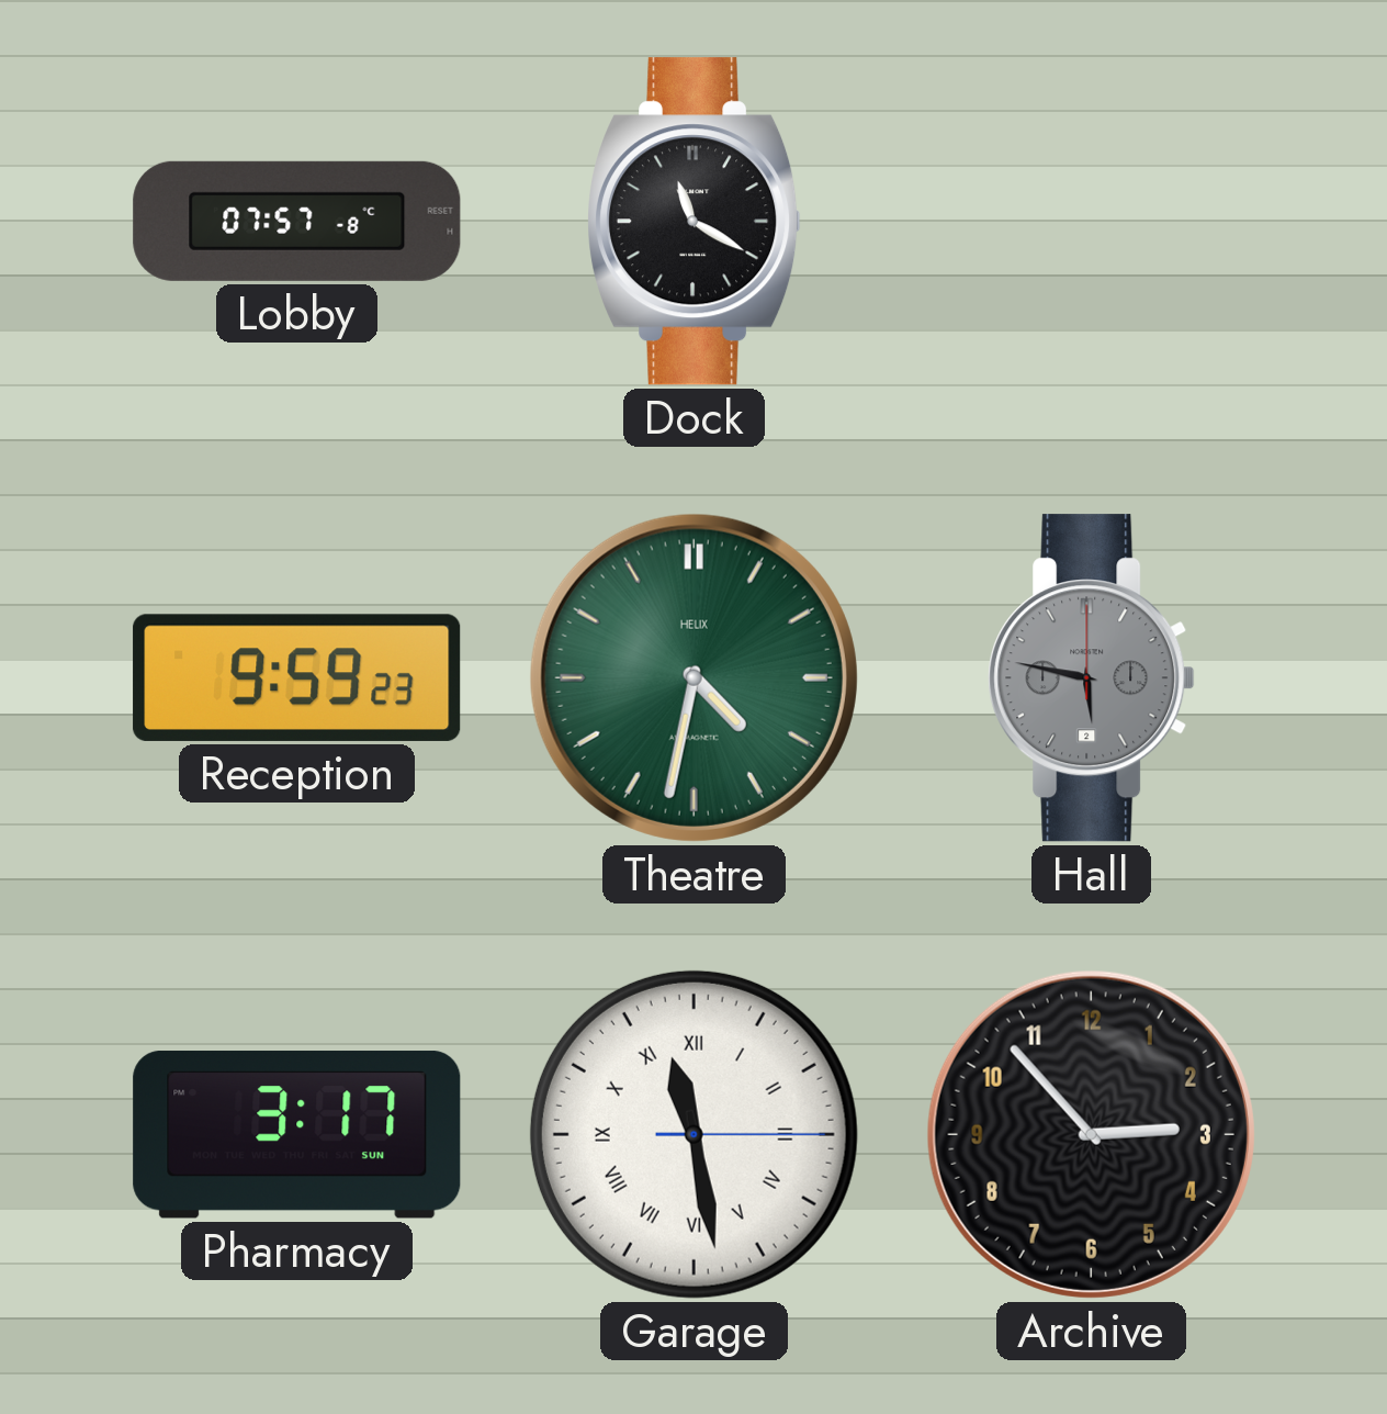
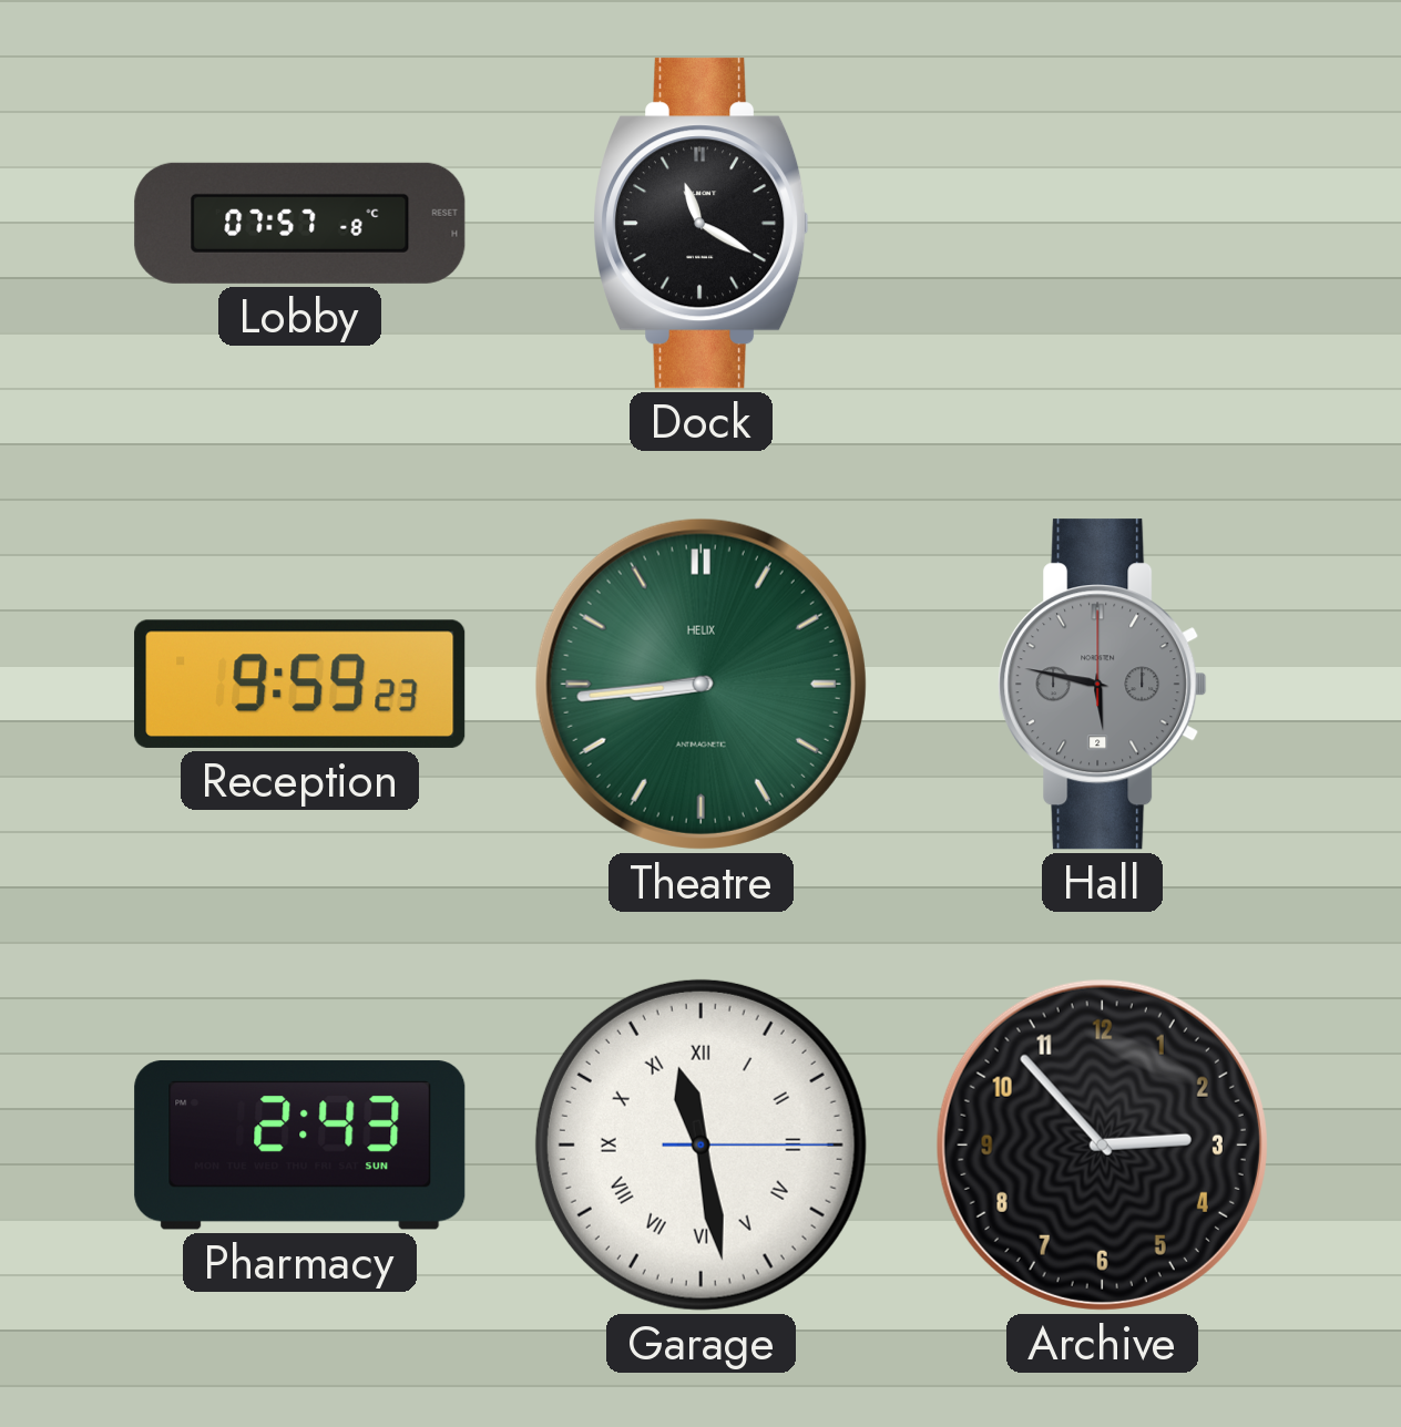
Theatre: 4:32 -> 8:44 (700, 684)
Pharmacy: 3:17 -> 2:43 (300, 1146)
